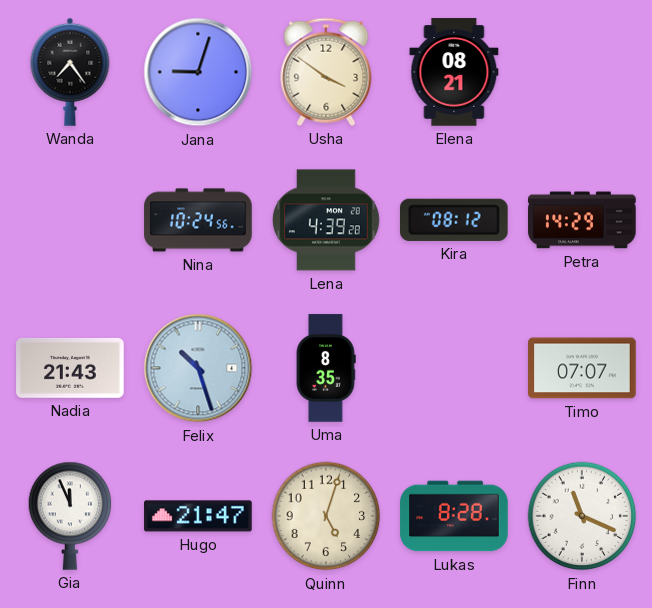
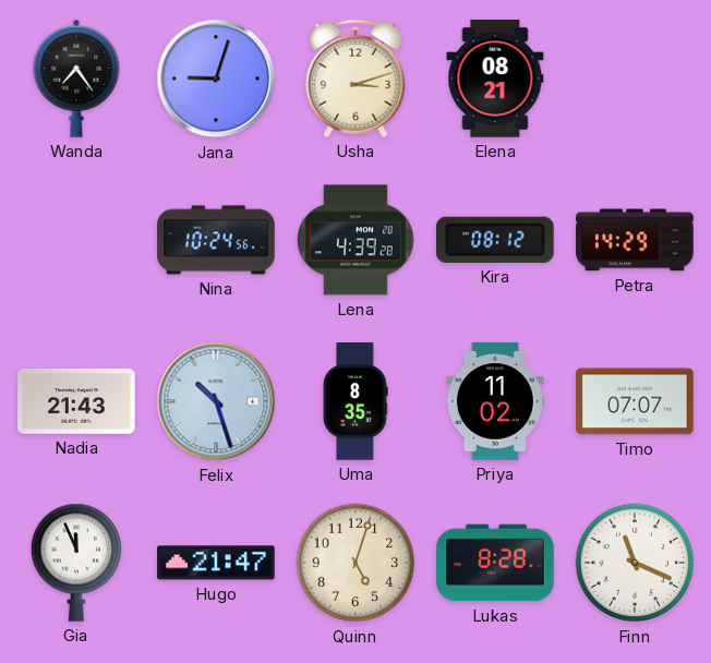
Usha: 3:51 -> 3:12 (355, 79)
Priya: none -> 11:02 (495, 401)
